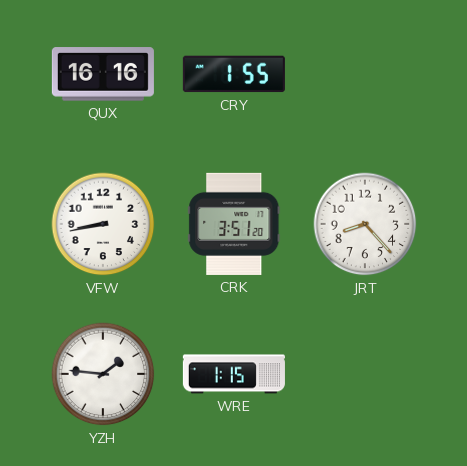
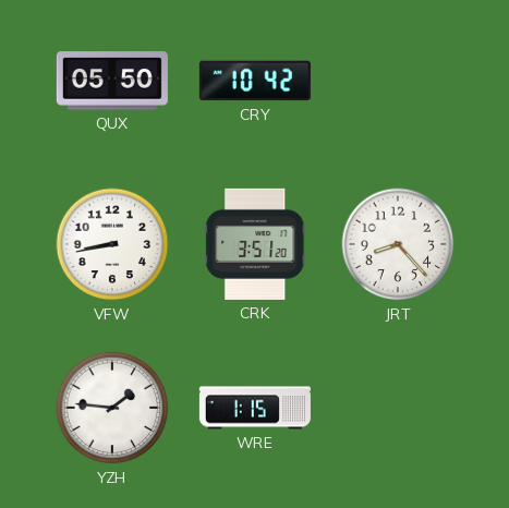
QUX: 16:16 -> 05:50 (112, 81)
CRY: 1:55 -> 10:42 (255, 81)
